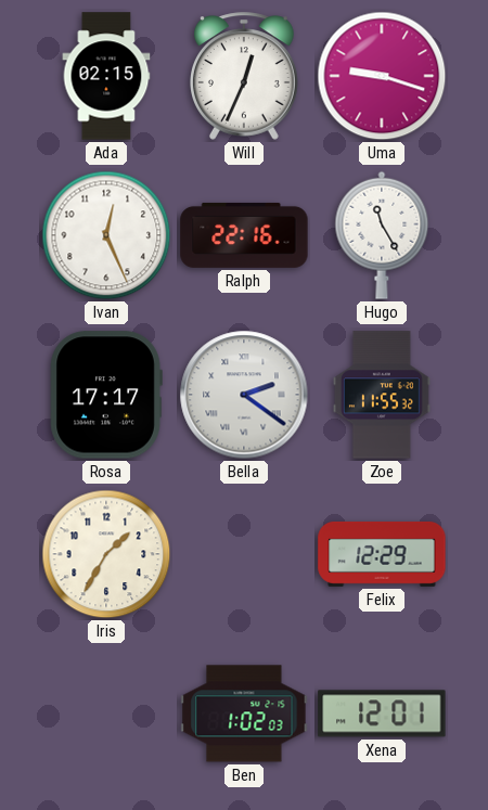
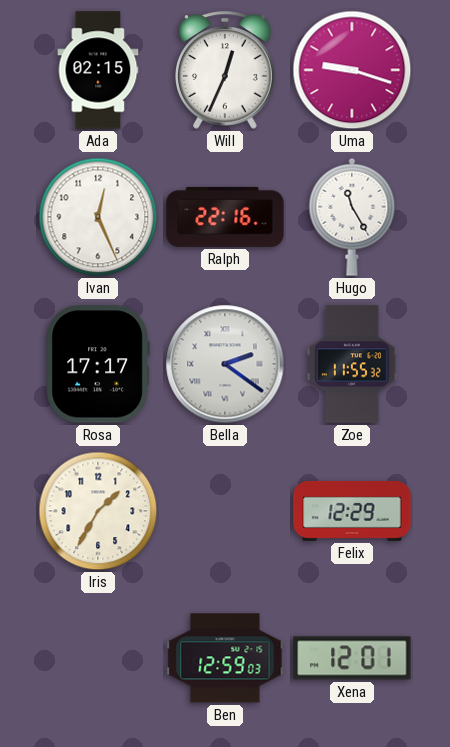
Ben: 1:02 -> 12:59 (225, 658)
